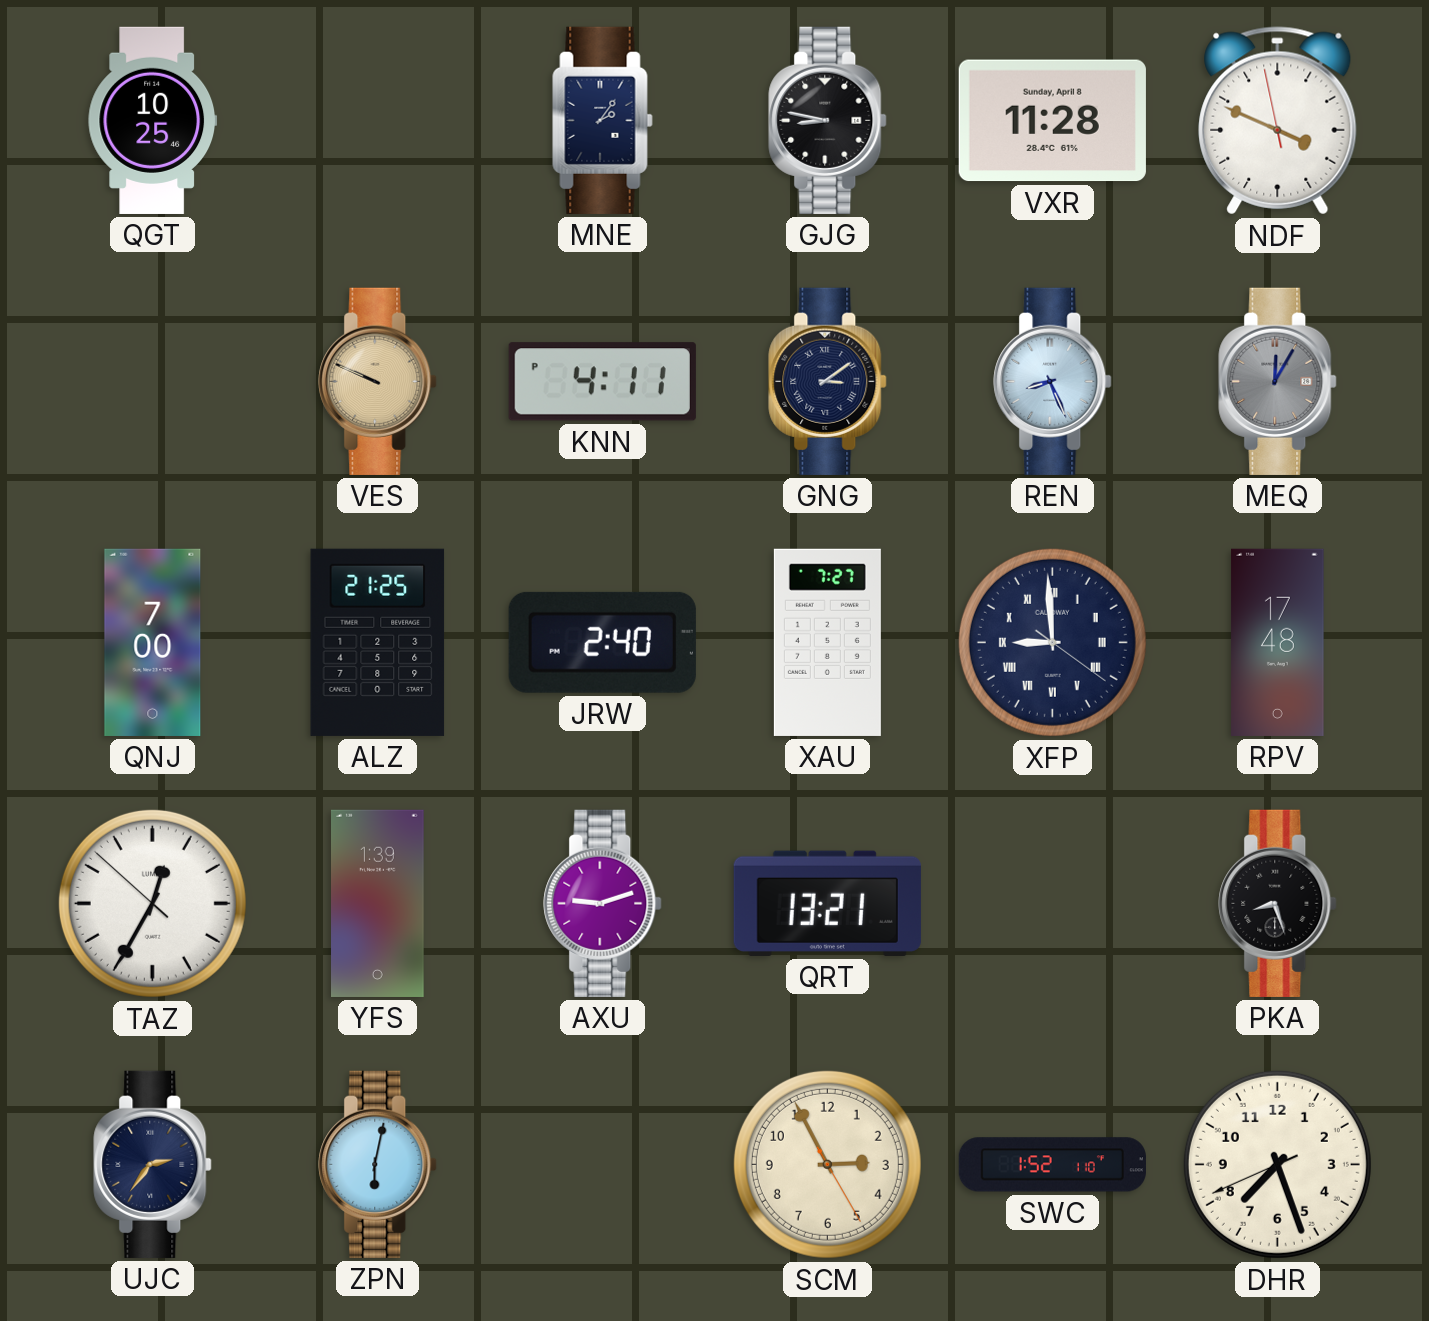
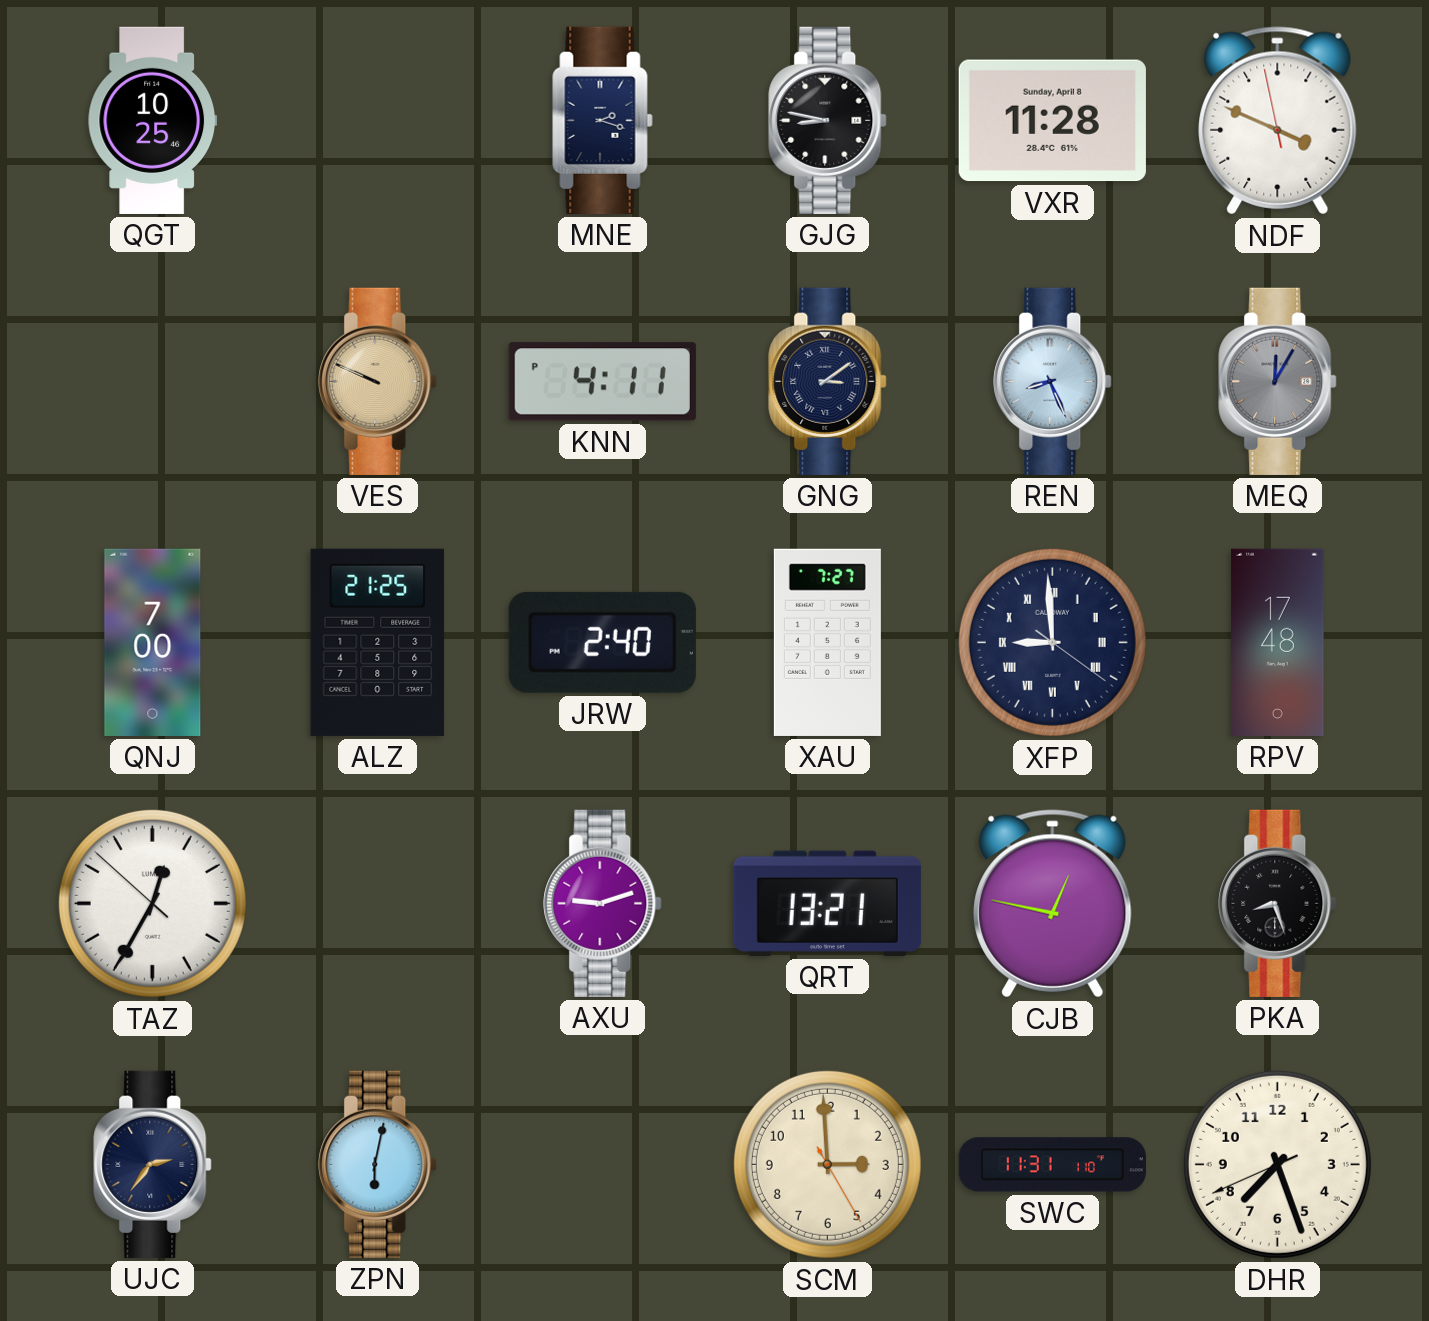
MNE: 2:06 -> 2:18 (603, 120)
YFS: 1:39 -> none (378, 903)
CJB: none -> 12:47 (1053, 904)
SCM: 2:55 -> 2:59 (827, 1164)
SWC: 1:52 -> 11:31 (1052, 1165)
